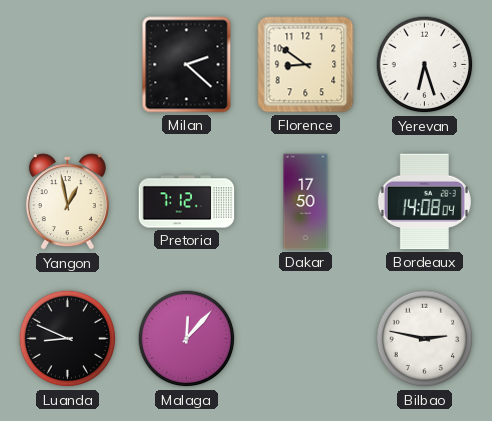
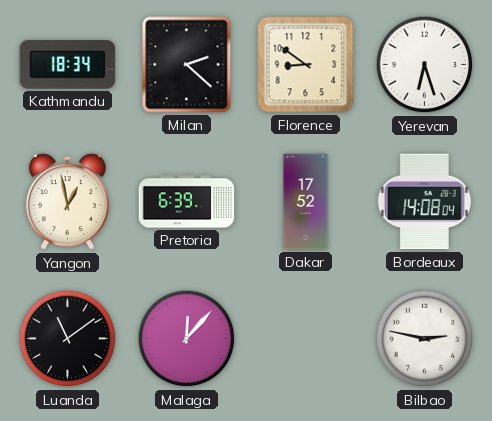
Kathmandu: none -> 18:34 (68, 65)
Pretoria: 7:12 -> 6:39 (187, 202)
Dakar: 17:50 -> 17:52 (306, 202)
Luanda: 8:49 -> 11:09 (68, 339)
